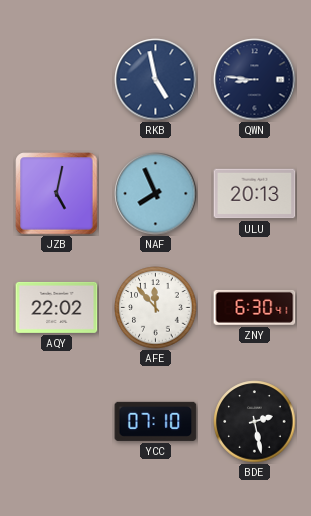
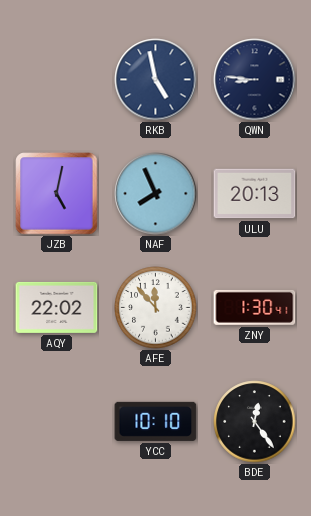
ZNY: 6:30 -> 1:30 (255, 307)
YCC: 07:10 -> 10:10 (156, 421)
BDE: 2:28 -> 12:24 (255, 422)
